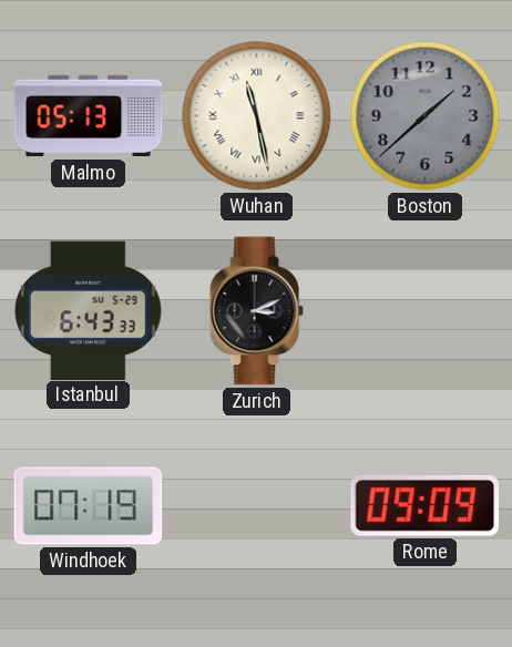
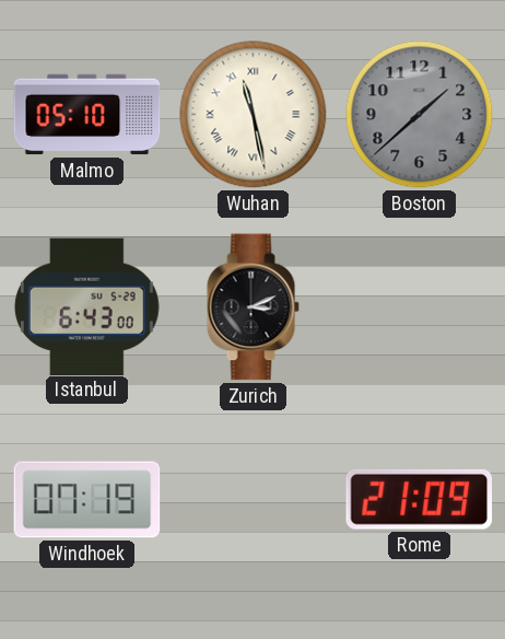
Malmo: 05:13 -> 05:10 (87, 115)
Istanbul: 6:43:33 -> 6:43:00 (86, 306)
Rome: 09:09 -> 21:09 (420, 499)
